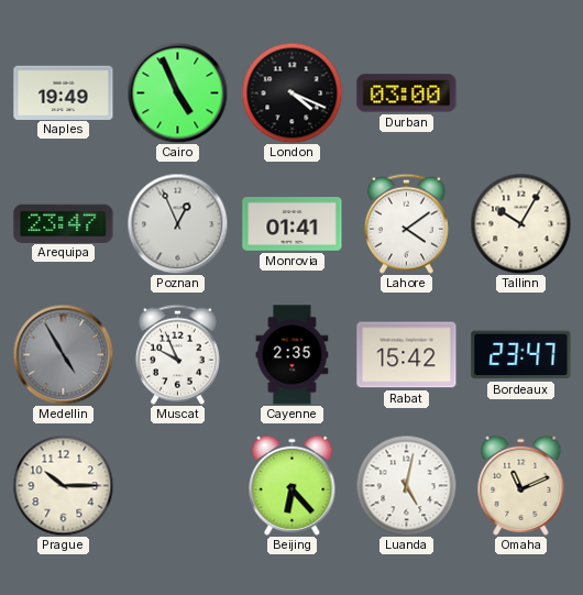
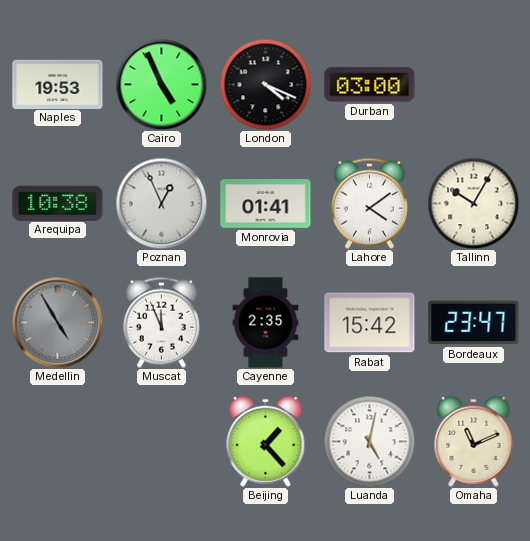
Naples: 19:49 -> 19:53 (58, 84)
Arequipa: 23:47 -> 10:38 (58, 203)
Muscat: 9:56 -> 11:56 (161, 322)
Prague: 10:15 -> none (63, 485)
Beijing: 6:23 -> 1:23 (266, 441)
